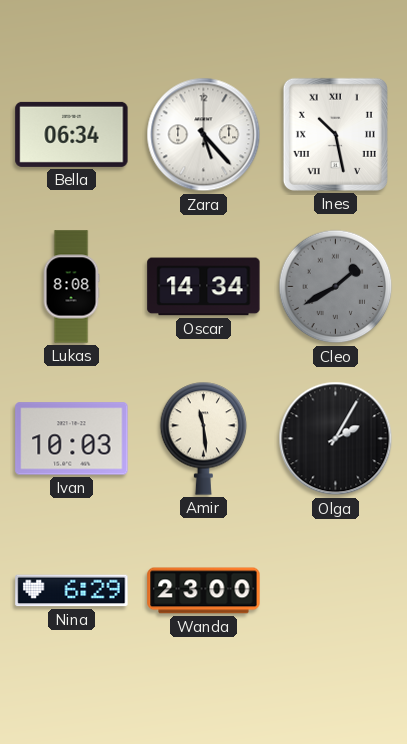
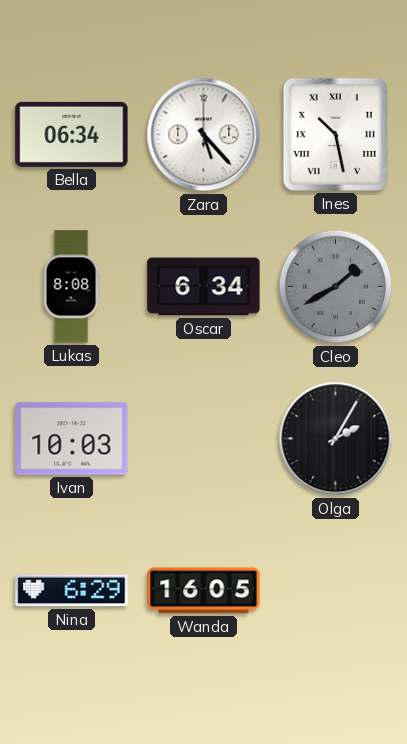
Oscar: 14:34 -> 6:34 (204, 287)
Amir: 11:29 -> none (204, 438)
Wanda: 23:00 -> 16:05 (204, 591)
